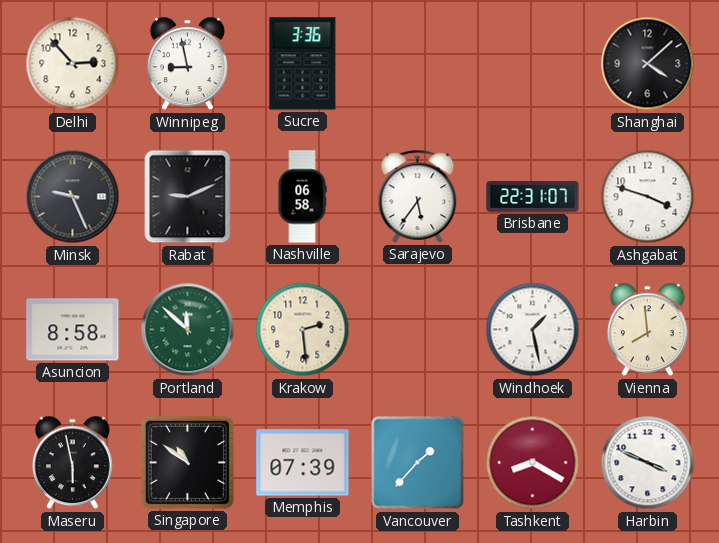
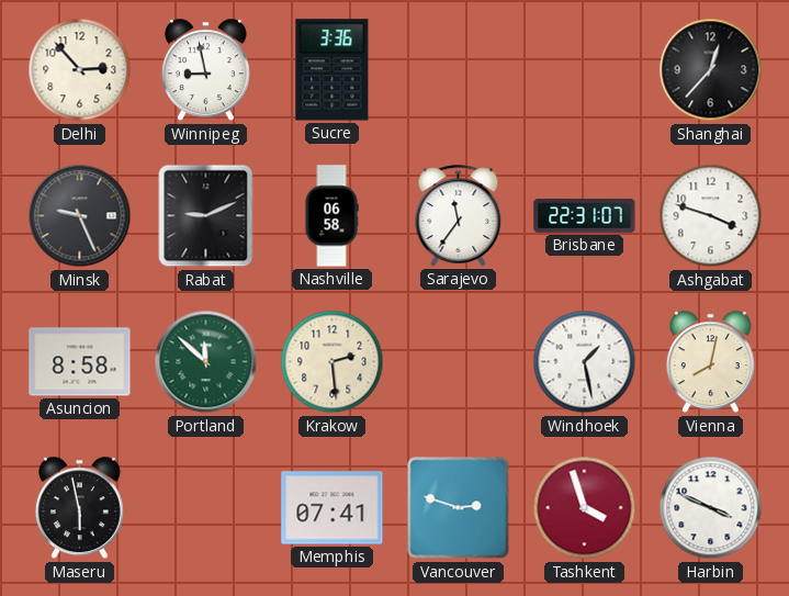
Shanghai: 4:08 -> 12:37 (711, 70)
Sarajevo: 5:36 -> 11:36 (459, 215)
Vienna: 7:59 -> 8:02 (710, 362)
Singapore: 10:51 -> none (187, 462)
Memphis: 07:39 -> 07:41 (332, 508)
Vancouver: 1:37 -> 2:48 (459, 508)
Tashkent: 8:20 -> 3:57 (585, 508)
